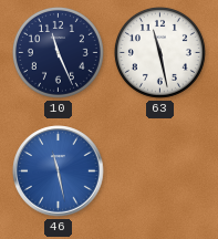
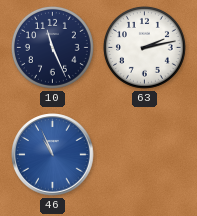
63: 11:28 -> 2:13 (144, 47)
46: 11:28 -> 10:56 (53, 155)
